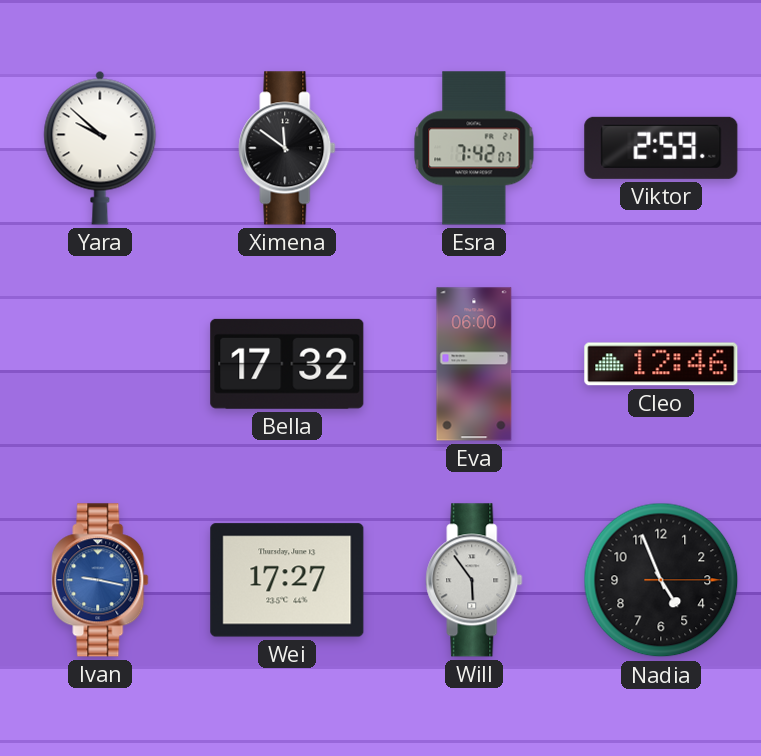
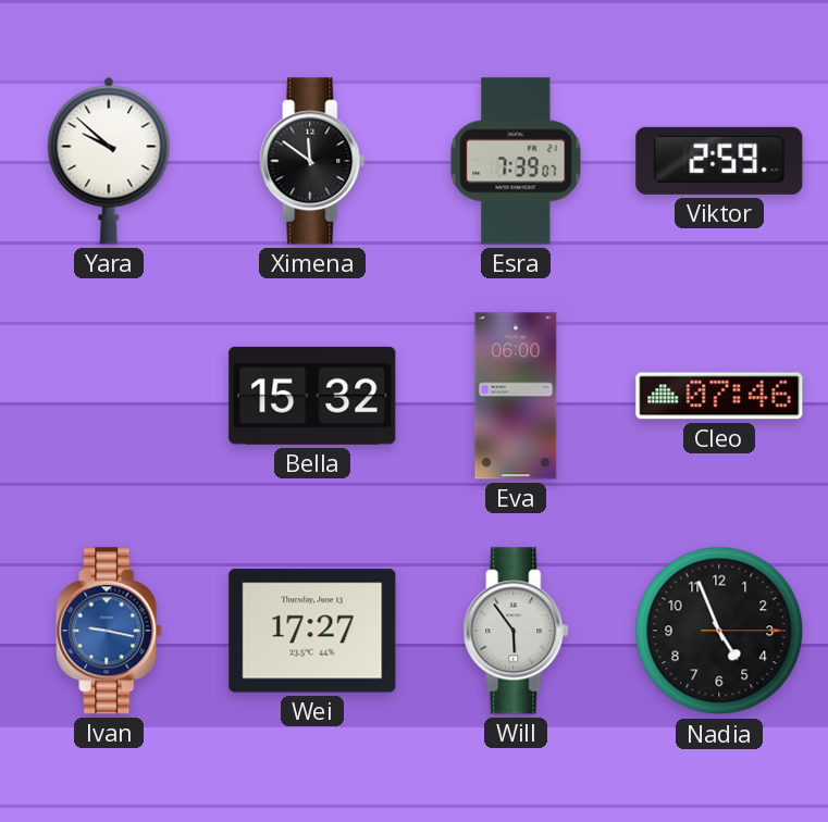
Esra: 7:42 -> 7:39 (516, 161)
Bella: 17:32 -> 15:32 (312, 396)
Cleo: 12:46 -> 07:46 (719, 396)
